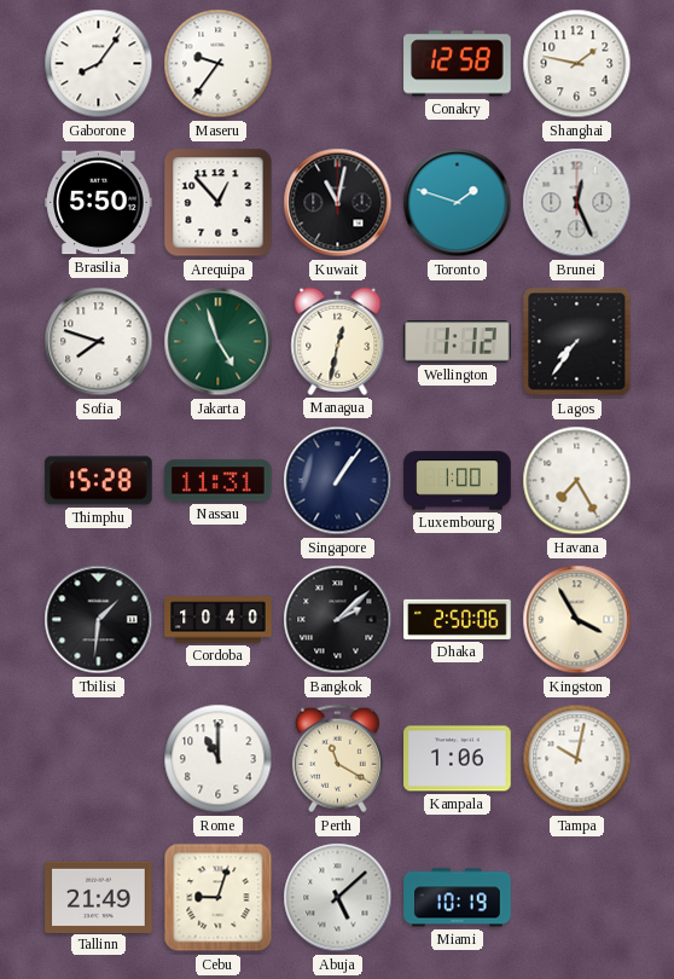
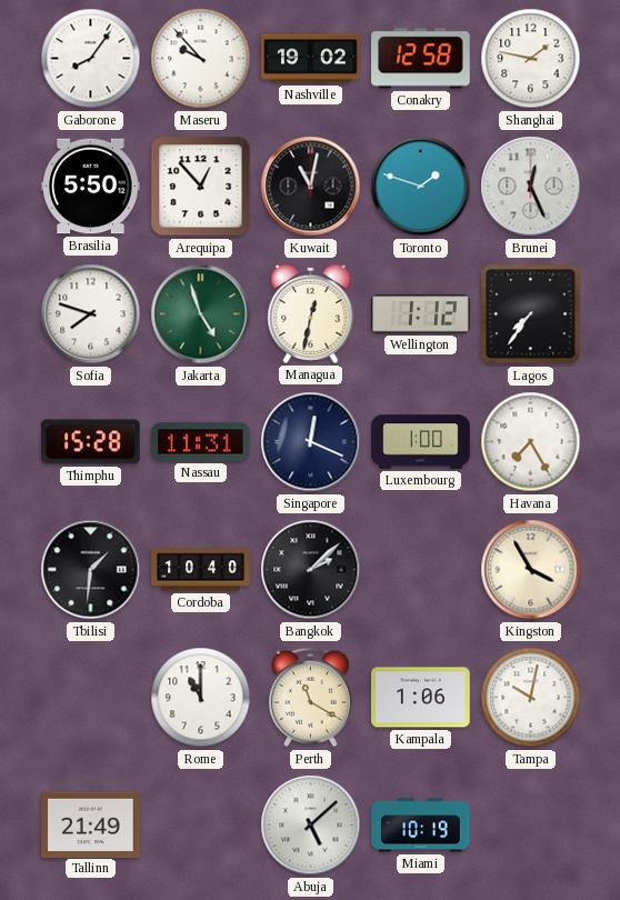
Maseru: 9:36 -> 9:53 (201, 59)
Nashville: none -> 19:02 (311, 59)
Singapore: 1:06 -> 12:19 (311, 442)
Dhaka: 2:50 -> none (458, 619)
Cebu: 9:03 -> none (219, 898)
